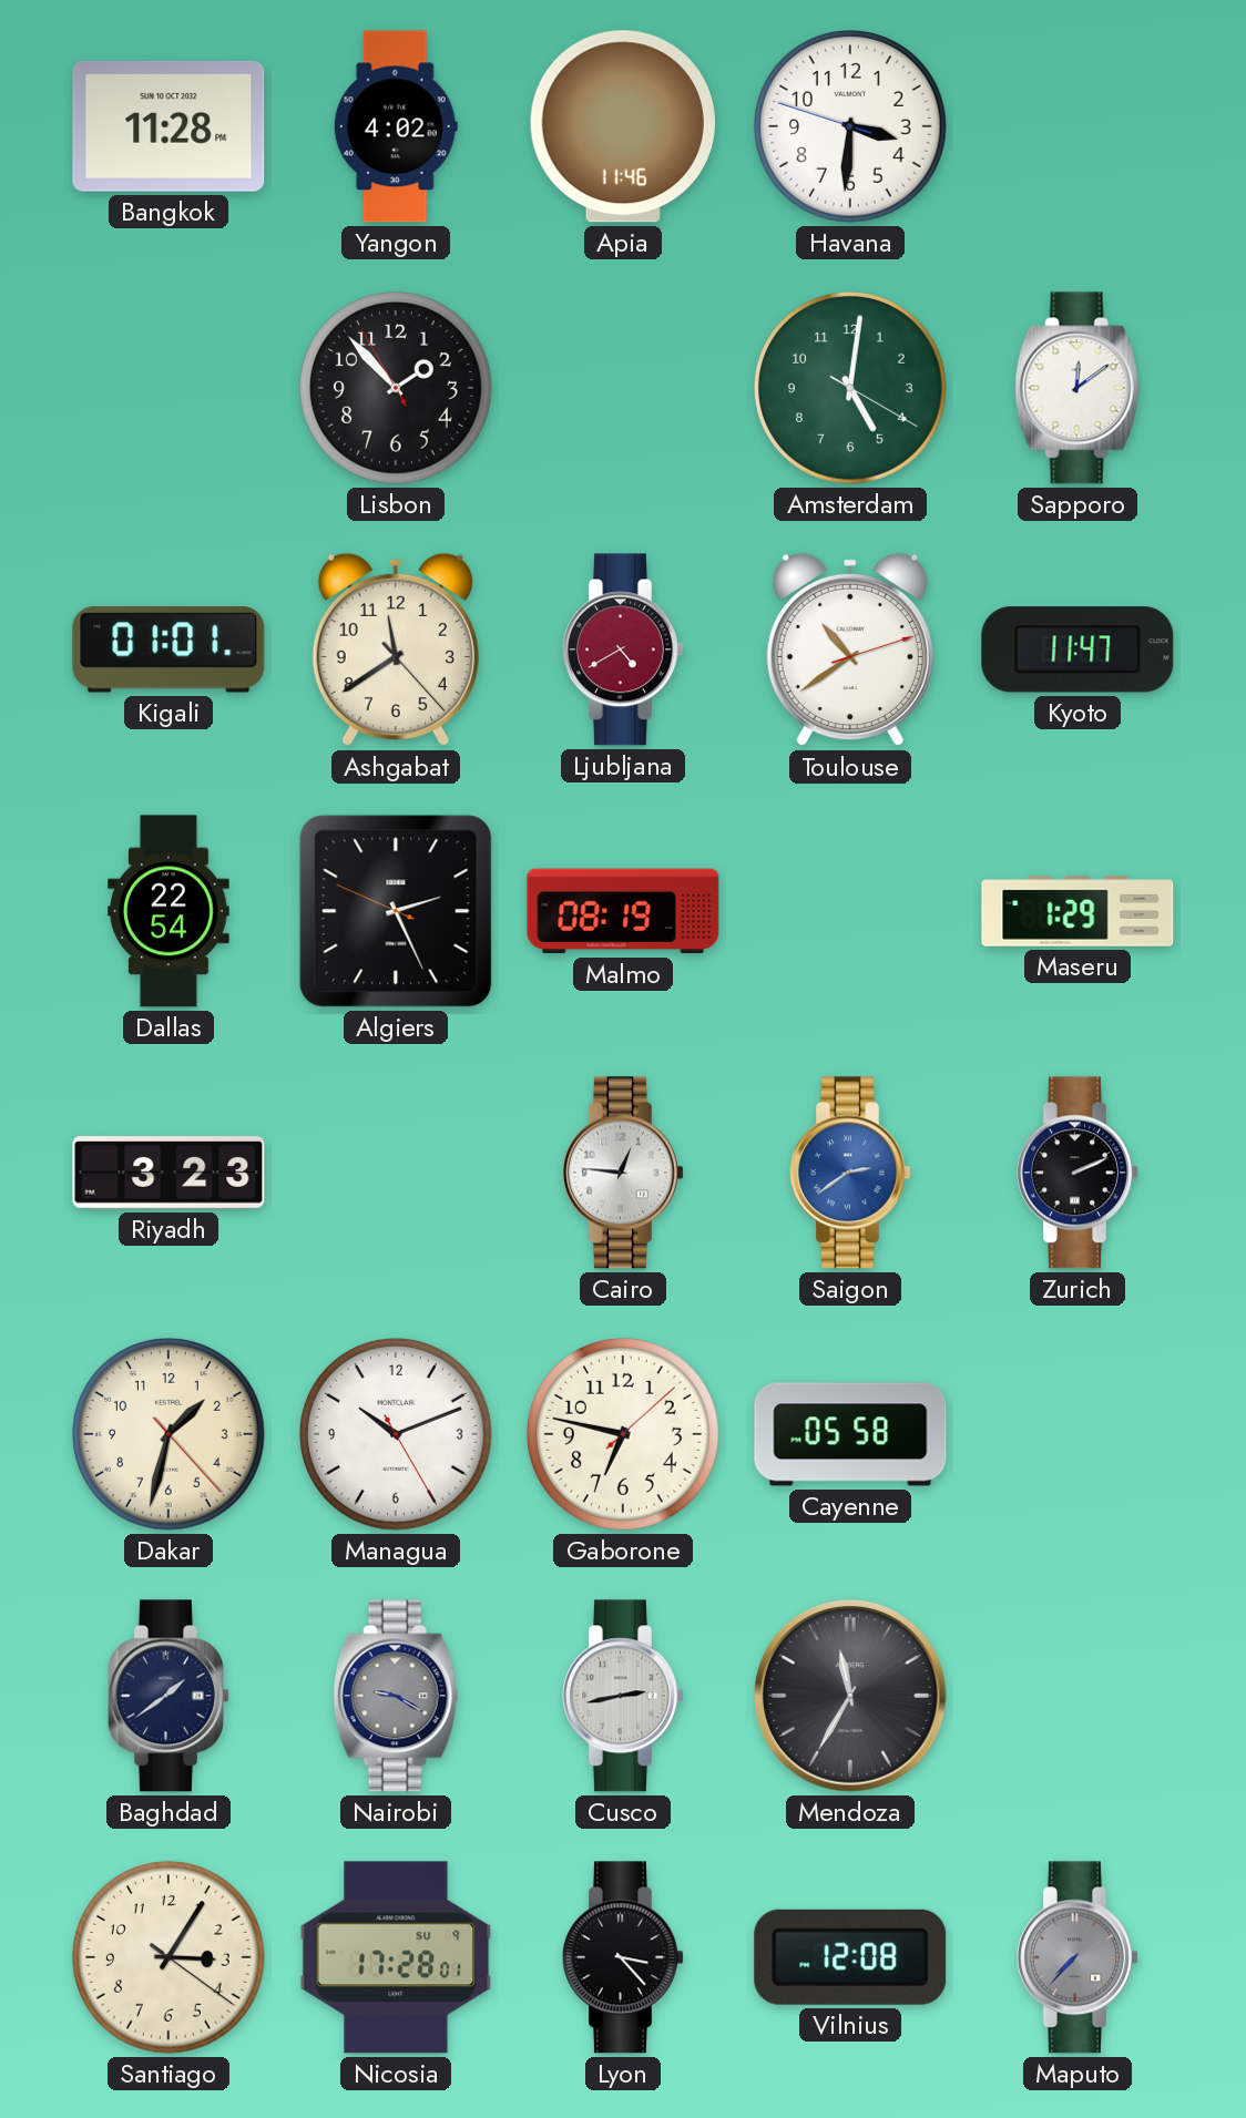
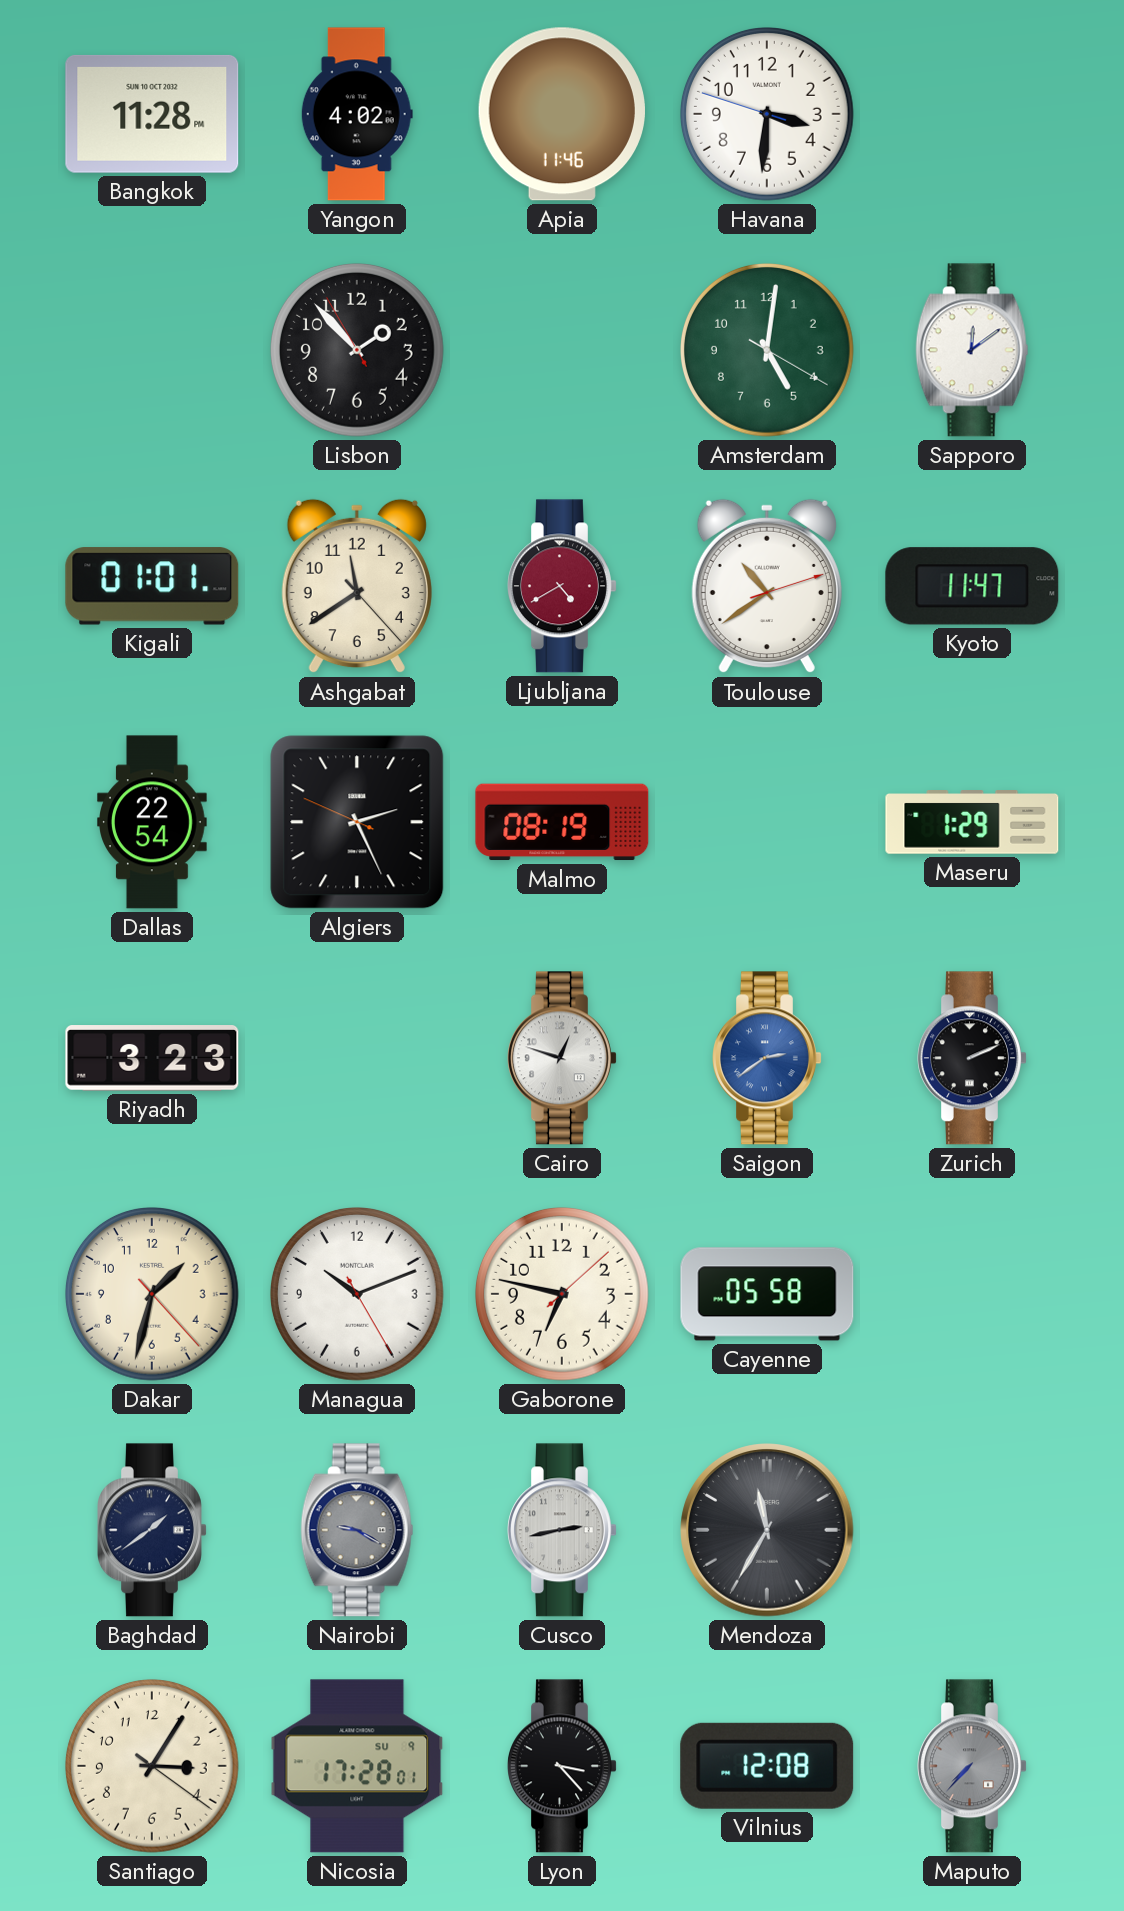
Cairo: 12:46 -> 12:48 (563, 1058)
